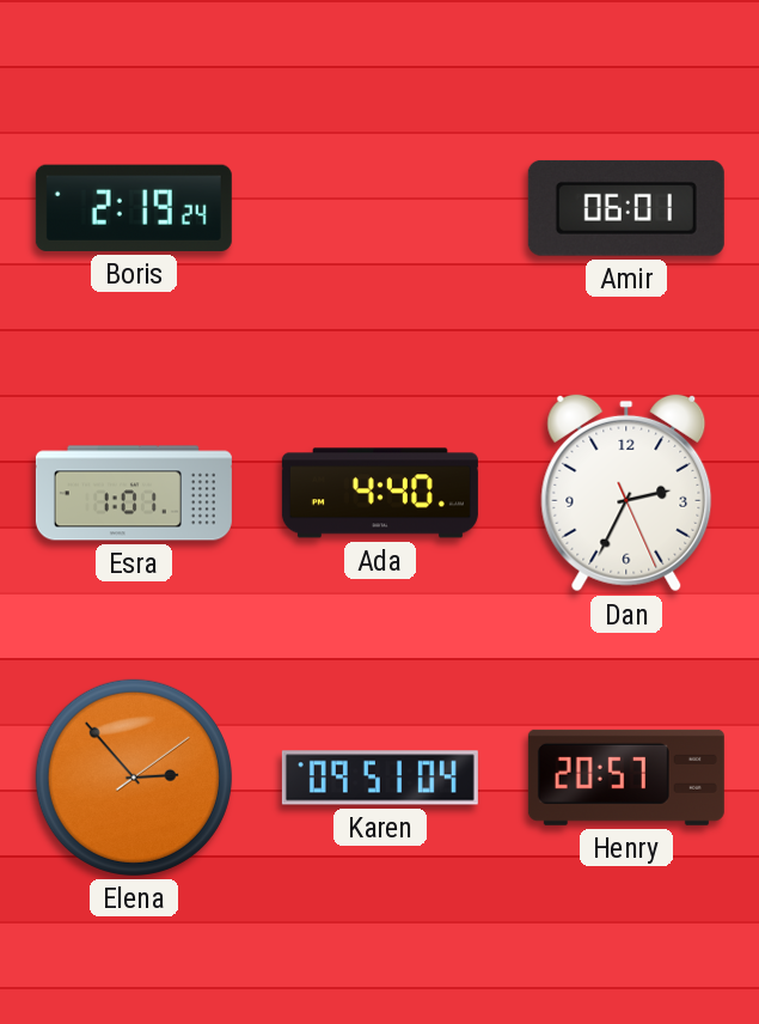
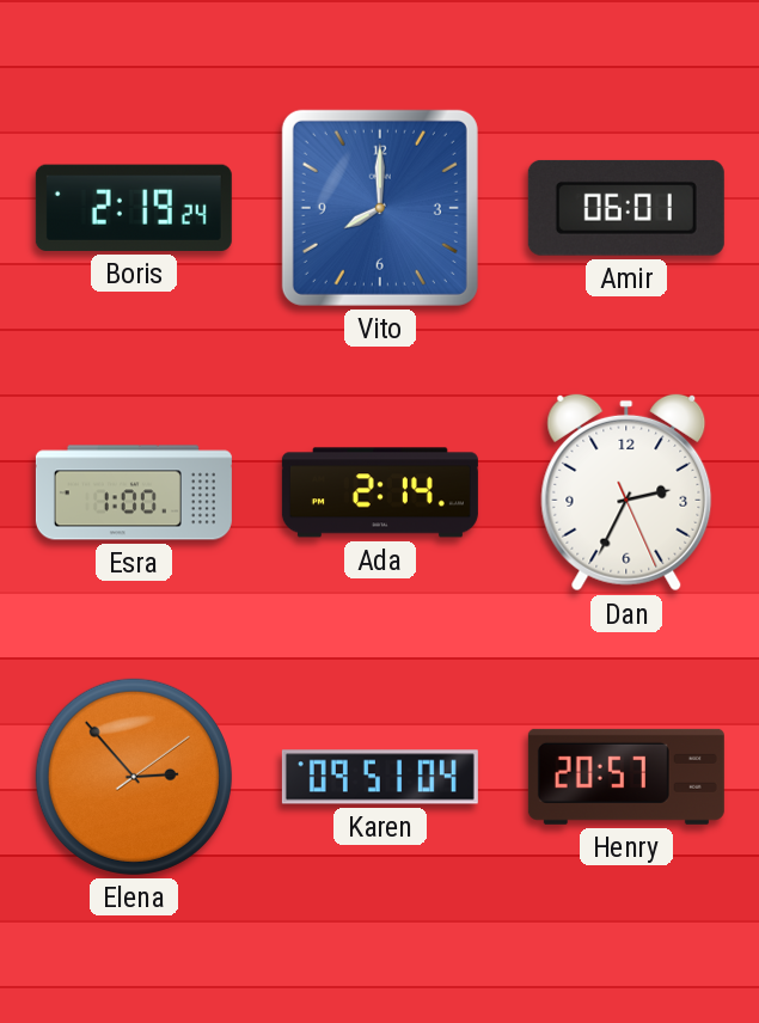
Vito: none -> 8:00 (380, 208)
Esra: 1:01 -> 1:00 (134, 492)
Ada: 4:40 -> 2:14 (380, 492)
